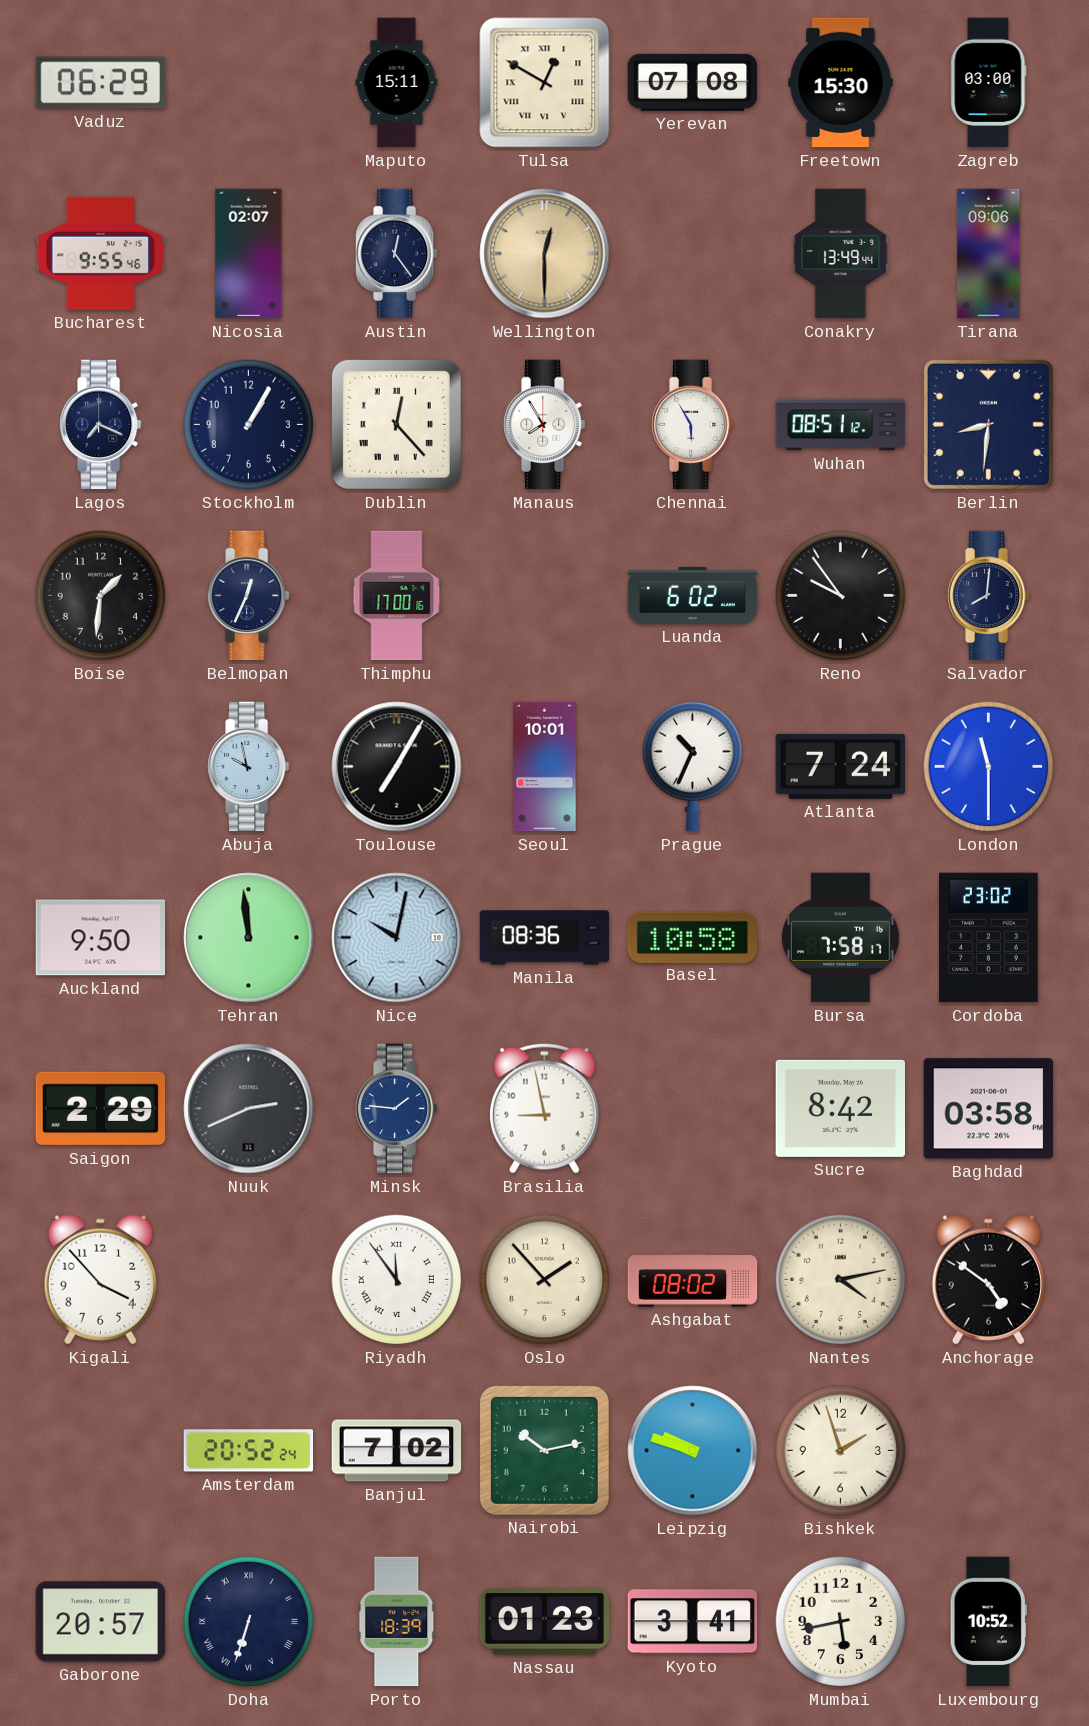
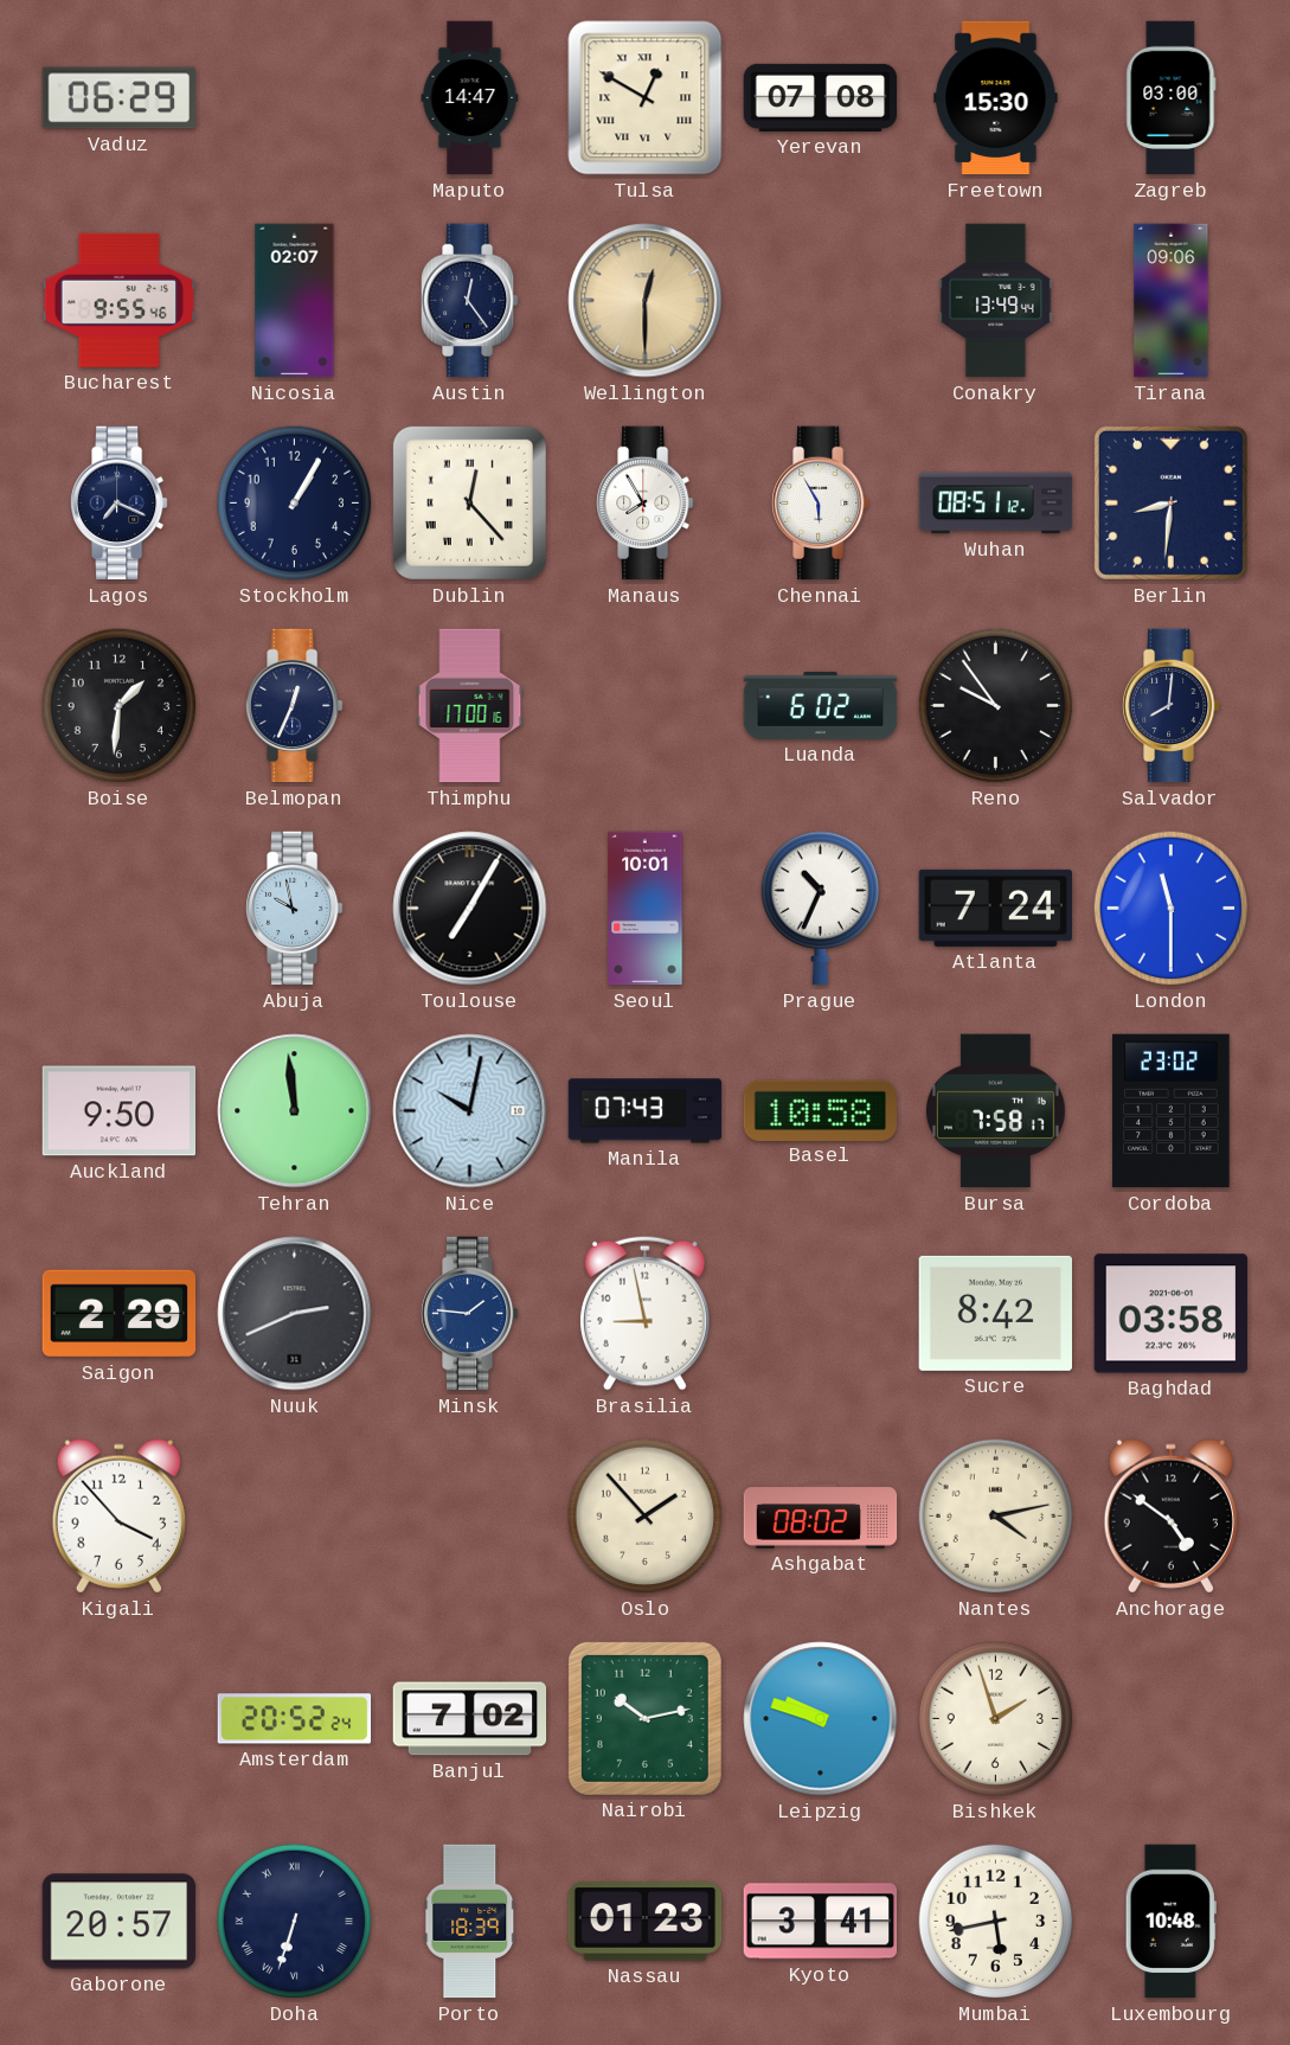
Maputo: 15:11 -> 14:47 (470, 98)
Manila: 08:36 -> 07:43 (646, 1111)
Riyadh: 11:54 -> none (397, 1280)
Luxembourg: 10:52 -> 10:48 (1170, 1922)
